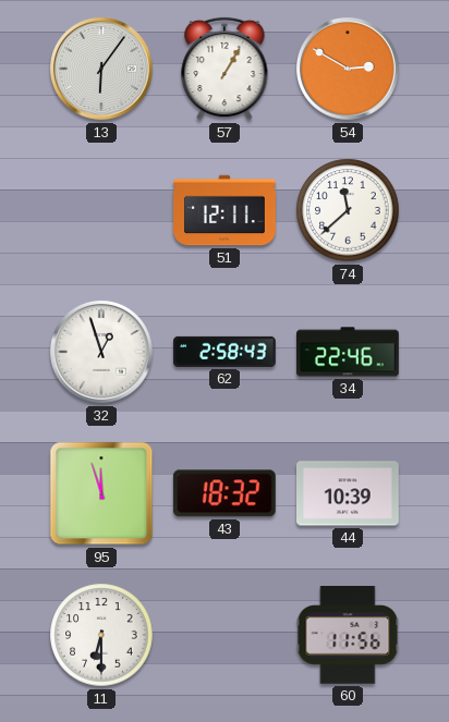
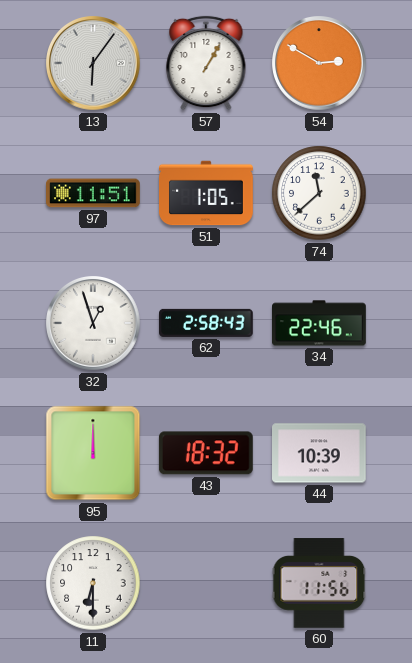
97: none -> 11:51 (94, 193)
51: 12:11 -> 1:05 (207, 193)
95: 11:57 -> 12:00 (93, 453)
